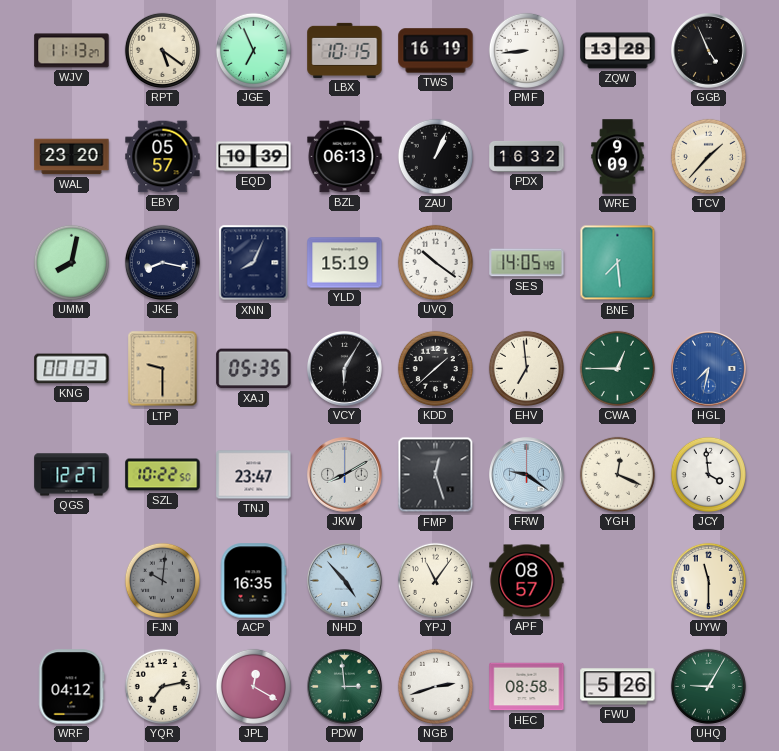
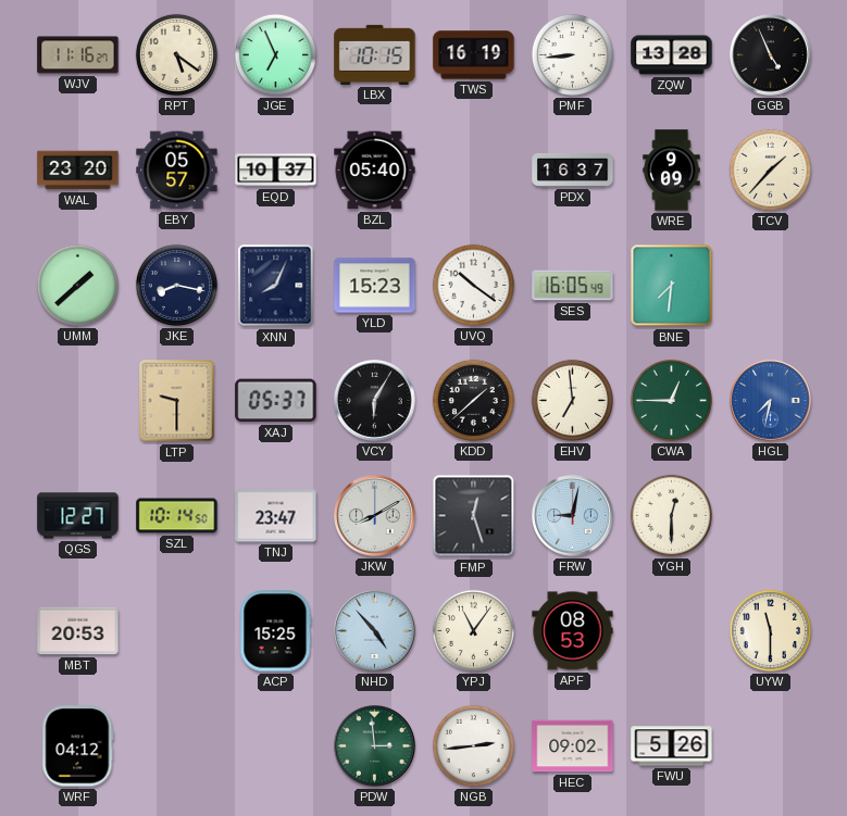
WJV: 11:13 -> 11:16 (78, 55)
EQD: 10:39 -> 10:37 (276, 171)
BZL: 06:13 -> 05:40 (375, 171)
ZAU: 1:04 -> none (435, 156)
PDX: 16:32 -> 16:37 (573, 170)
UMM: 8:02 -> 1:38 (77, 285)
YLD: 15:19 -> 15:23 (375, 286)
SES: 14:05 -> 16:05 (573, 286)
BNE: 7:29 -> 7:31 (672, 286)
KNG: 00:03 -> none (72, 369)
XAJ: 05:35 -> 05:37 (276, 401)
SZL: 10:22 -> 10:14 (177, 516)
FRW: 9:21 -> 9:02 (573, 516)
YGH: 12:19 -> 12:30 (671, 515)
JCY: 3:59 -> none (708, 474)
MBT: none -> 20:53 (78, 631)
FJN: 10:01 -> none (162, 580)
ACP: 16:35 -> 15:25 (275, 631)
APF: 08:57 -> 08:53 (573, 631)
YQR: 7:13 -> none (162, 686)
JPL: 12:20 -> none (253, 686)
NGB: 2:42 -> 2:44 (473, 745)
HEC: 08:58 -> 09:02 (573, 746)
UHQ: 9:05 -> none (708, 686)
